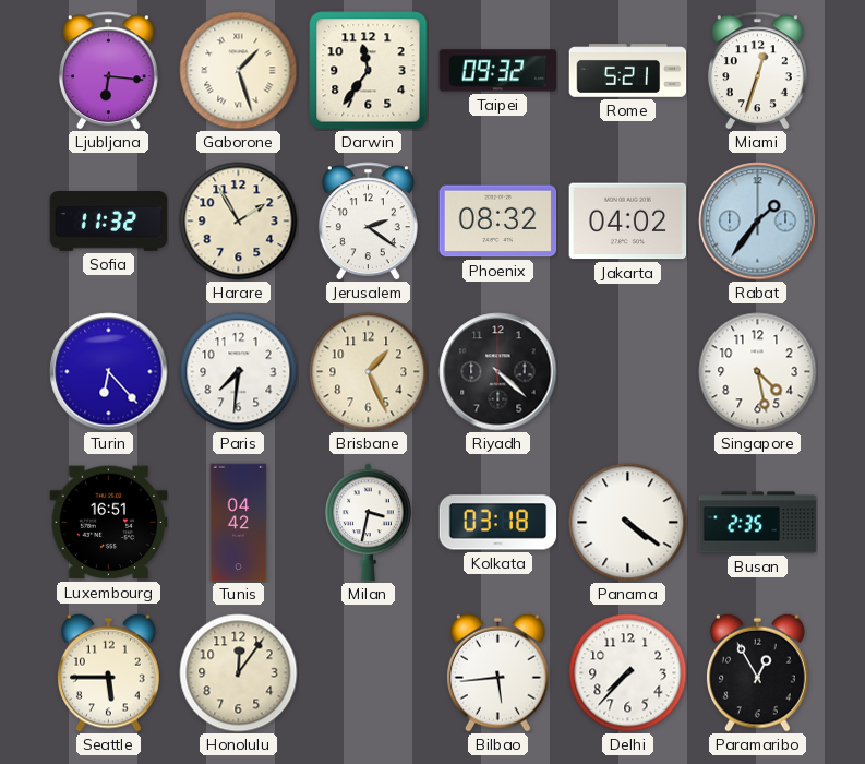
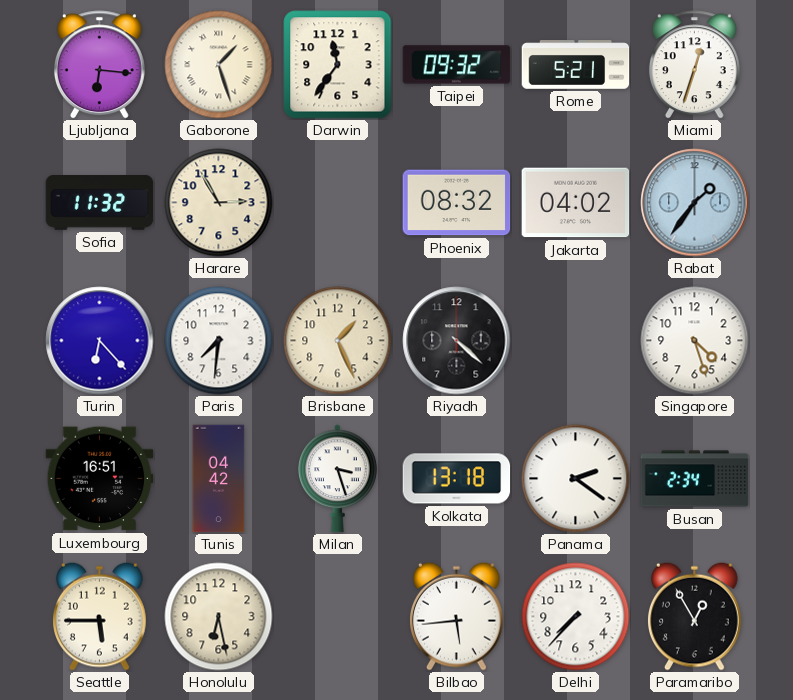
Harare: 1:55 -> 2:55 (219, 203)
Jerusalem: 2:21 -> none (368, 222)
Singapore: 4:28 -> 4:27 (695, 341)
Milan: 3:32 -> 3:27 (338, 479)
Kolkata: 03:18 -> 13:18 (457, 479)
Panama: 4:21 -> 2:21 (576, 479)
Busan: 2:35 -> 2:34 (695, 479)
Honolulu: 12:06 -> 6:28 (219, 617)
